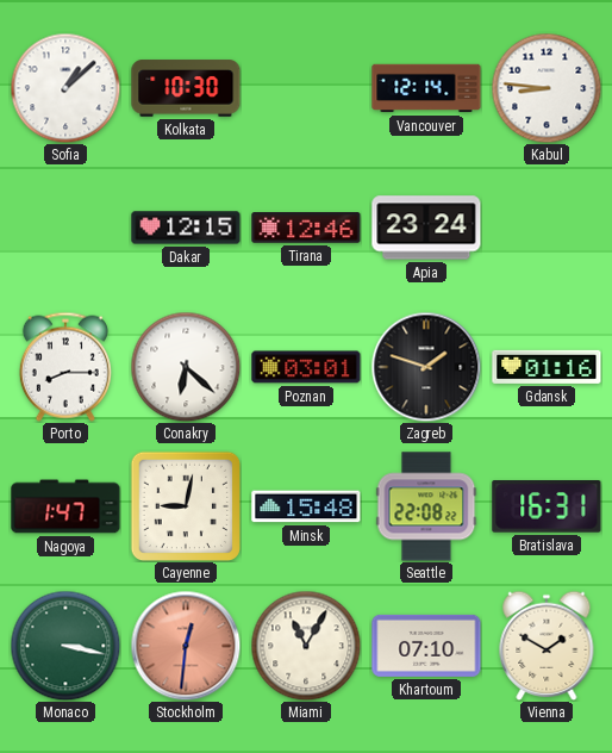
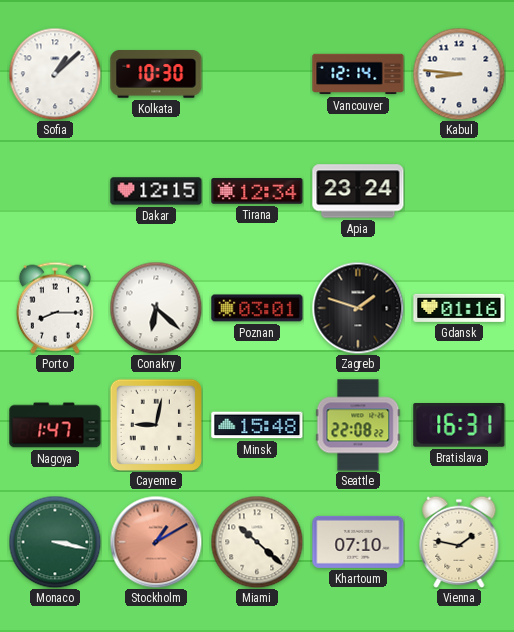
Tirana: 12:46 -> 12:34 (257, 191)
Stockholm: 12:31 -> 1:10 (156, 542)
Miami: 11:05 -> 10:22 (257, 542)
Vienna: 1:50 -> 1:47 (459, 542)
